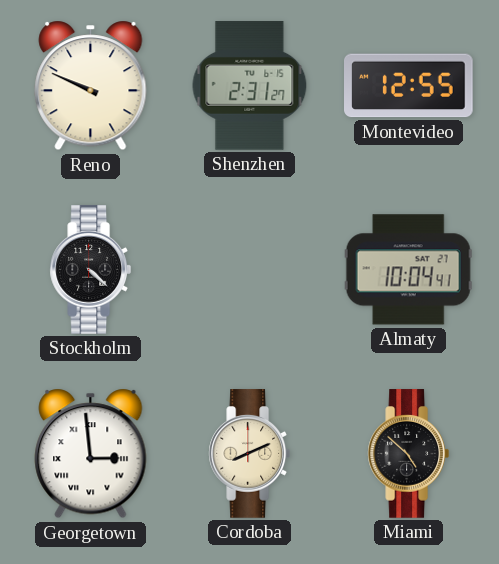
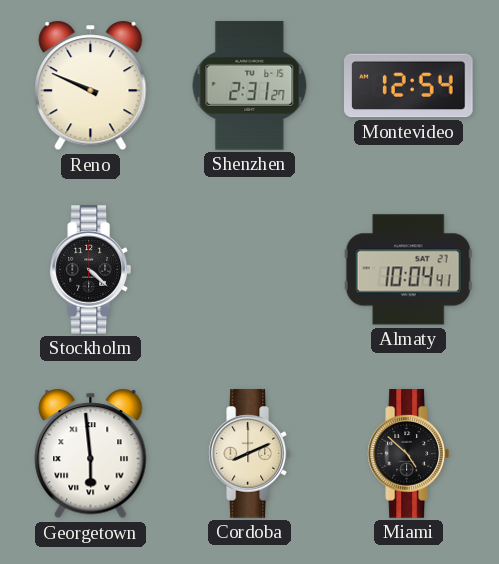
Montevideo: 12:55 -> 12:54 (409, 86)
Georgetown: 2:59 -> 5:59 (91, 454)
